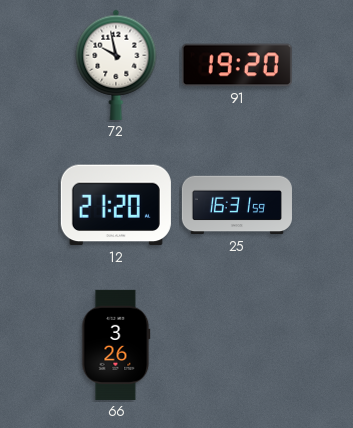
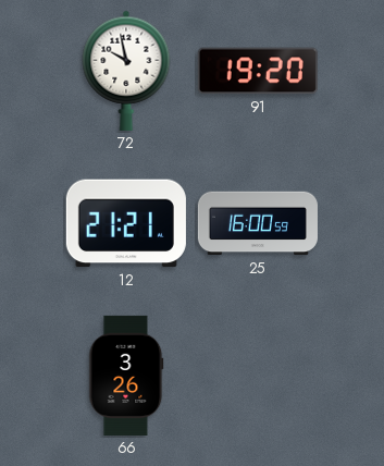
12: 21:20 -> 21:21 (126, 223)
25: 16:31 -> 16:00 (258, 223)
